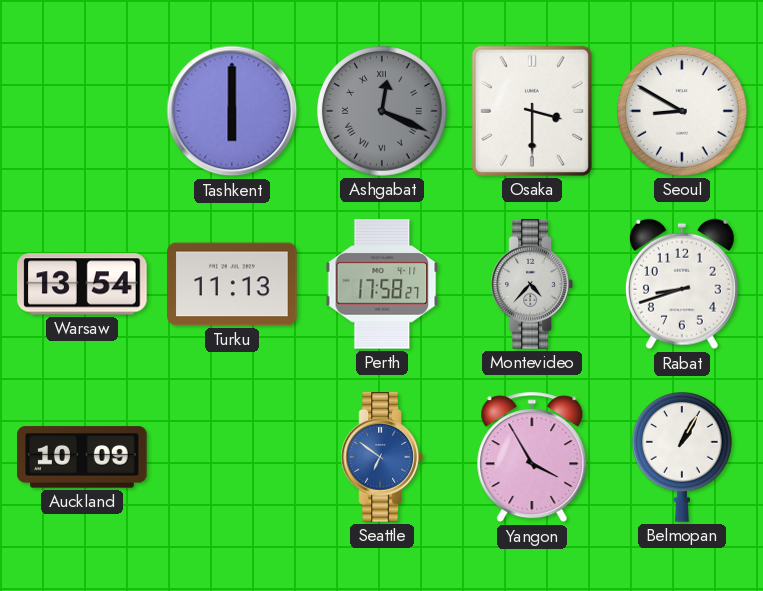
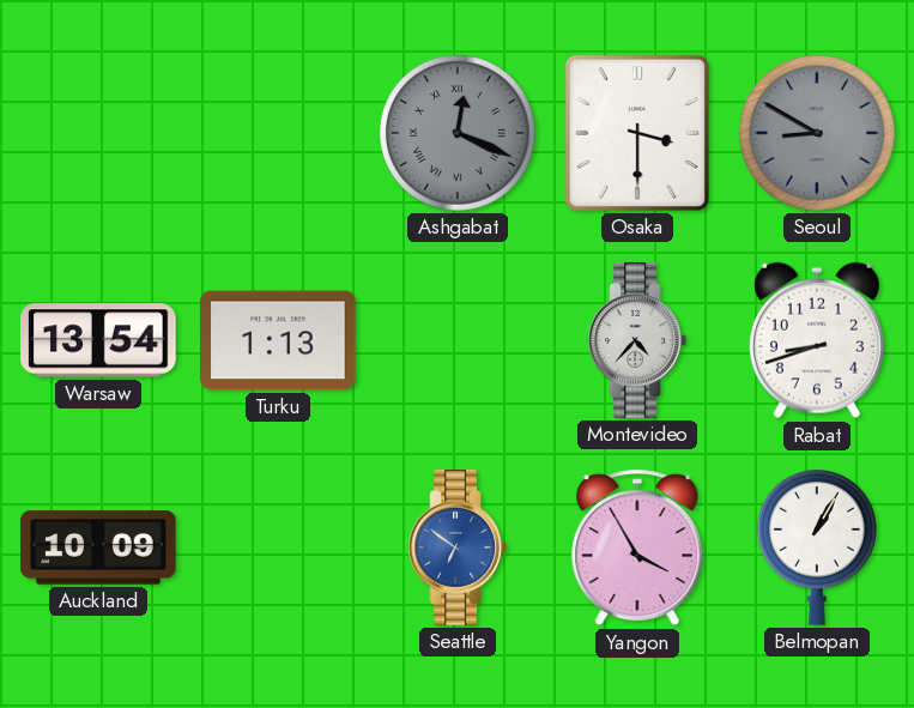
Tashkent: 6:00 -> none (232, 111)
Seoul dial: white -> grey (817, 133)
Turku: 11:13 -> 1:13 (278, 340)
Perth: 17:58 -> none (382, 284)
